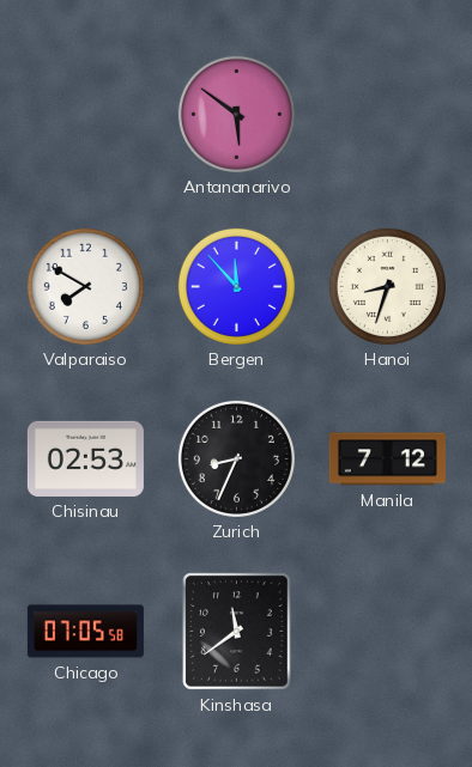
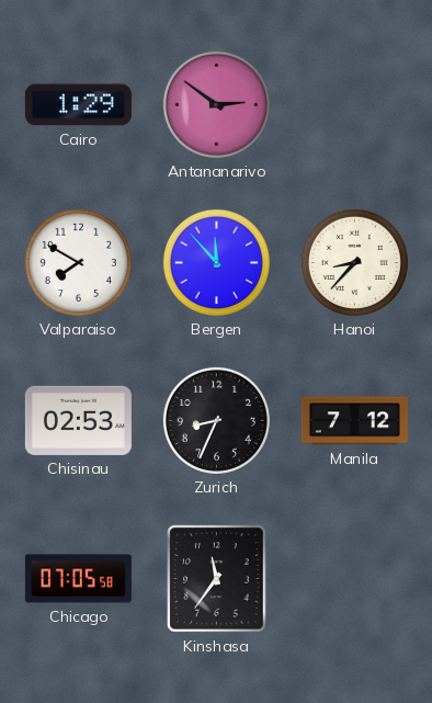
Cairo: none -> 1:29 (78, 105)
Antananarivo: 5:51 -> 2:51 (216, 104)
Hanoi: 8:33 -> 8:37 (354, 262)
Kinshasa: 11:39 -> 11:36 (217, 579)
